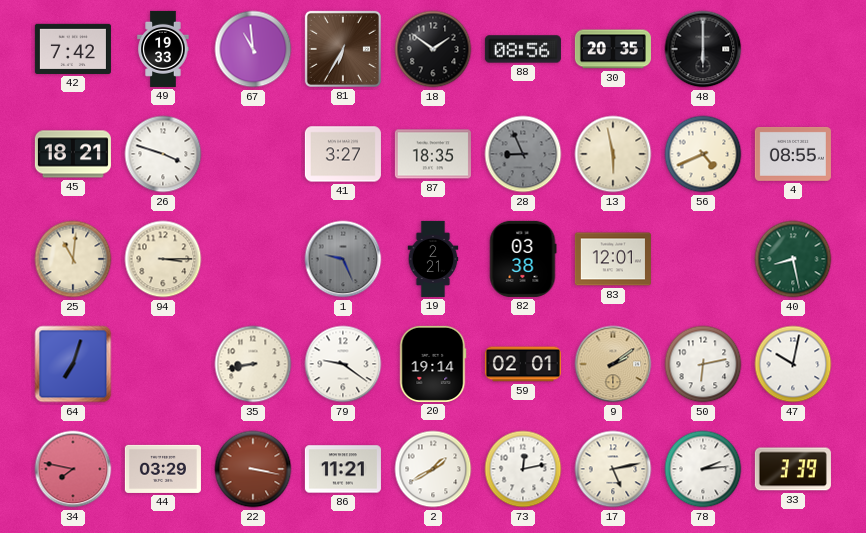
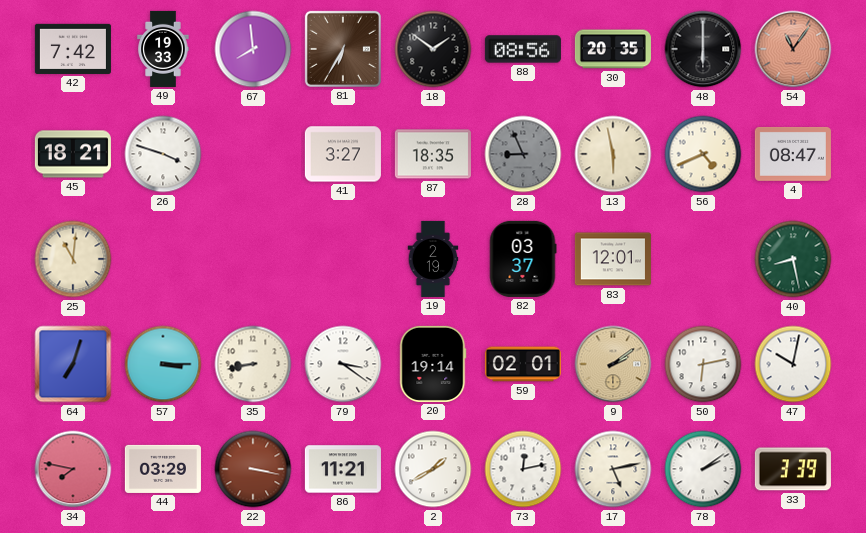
67: 10:59 -> 7:59 (253, 49)
54: none -> 11:06 (793, 49)
4: 08:55 -> 08:47 (793, 154)
94: 3:15 -> none (163, 259)
1: 9:26 -> none (343, 259)
19: 2:21 -> 2:19 (433, 259)
82: 03:38 -> 03:37 (523, 259)
57: none -> 3:15 (163, 364)
79: 9:21 -> 3:21 (343, 364)
78: 2:14 -> 2:09 (703, 469)
